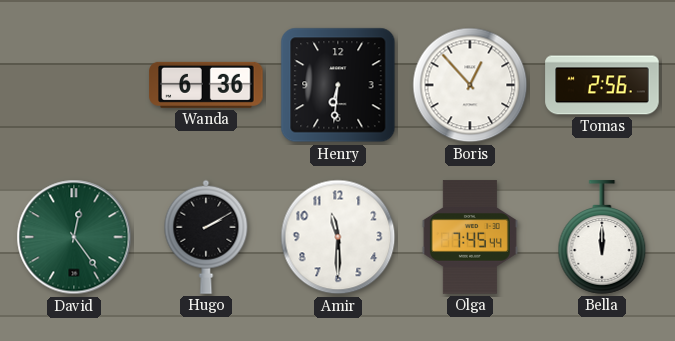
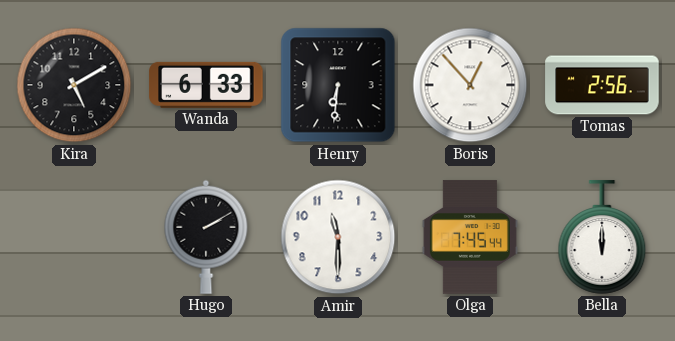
Kira: none -> 5:10 (74, 85)
Wanda: 6:36 -> 6:33 (206, 85)
David: 12:24 -> none (74, 237)
